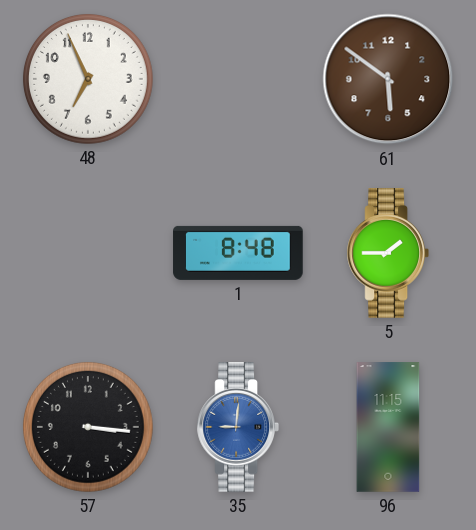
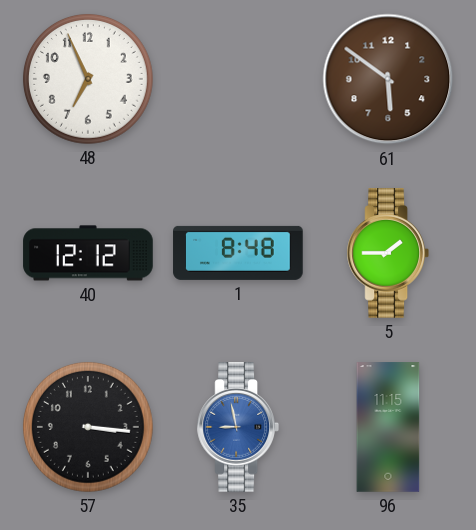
40: none -> 12:12 (88, 253)
35: 9:01 -> 8:58 (237, 427)
